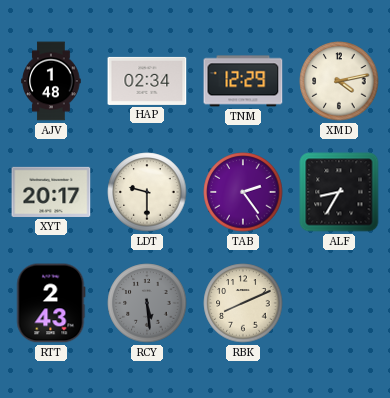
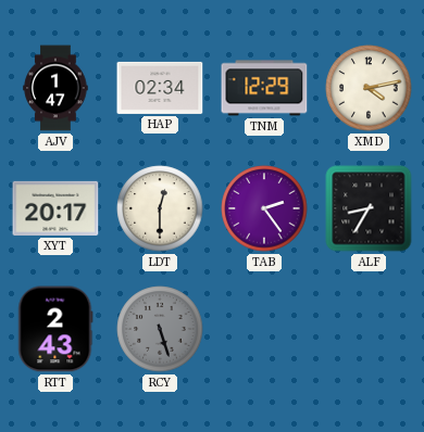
AJV: 1:48 -> 1:47 (55, 88)
LDT: 9:30 -> 12:30 (160, 208)
RCY: 5:29 -> 5:27 (160, 329)
RBK: 8:11 -> none (243, 303)
